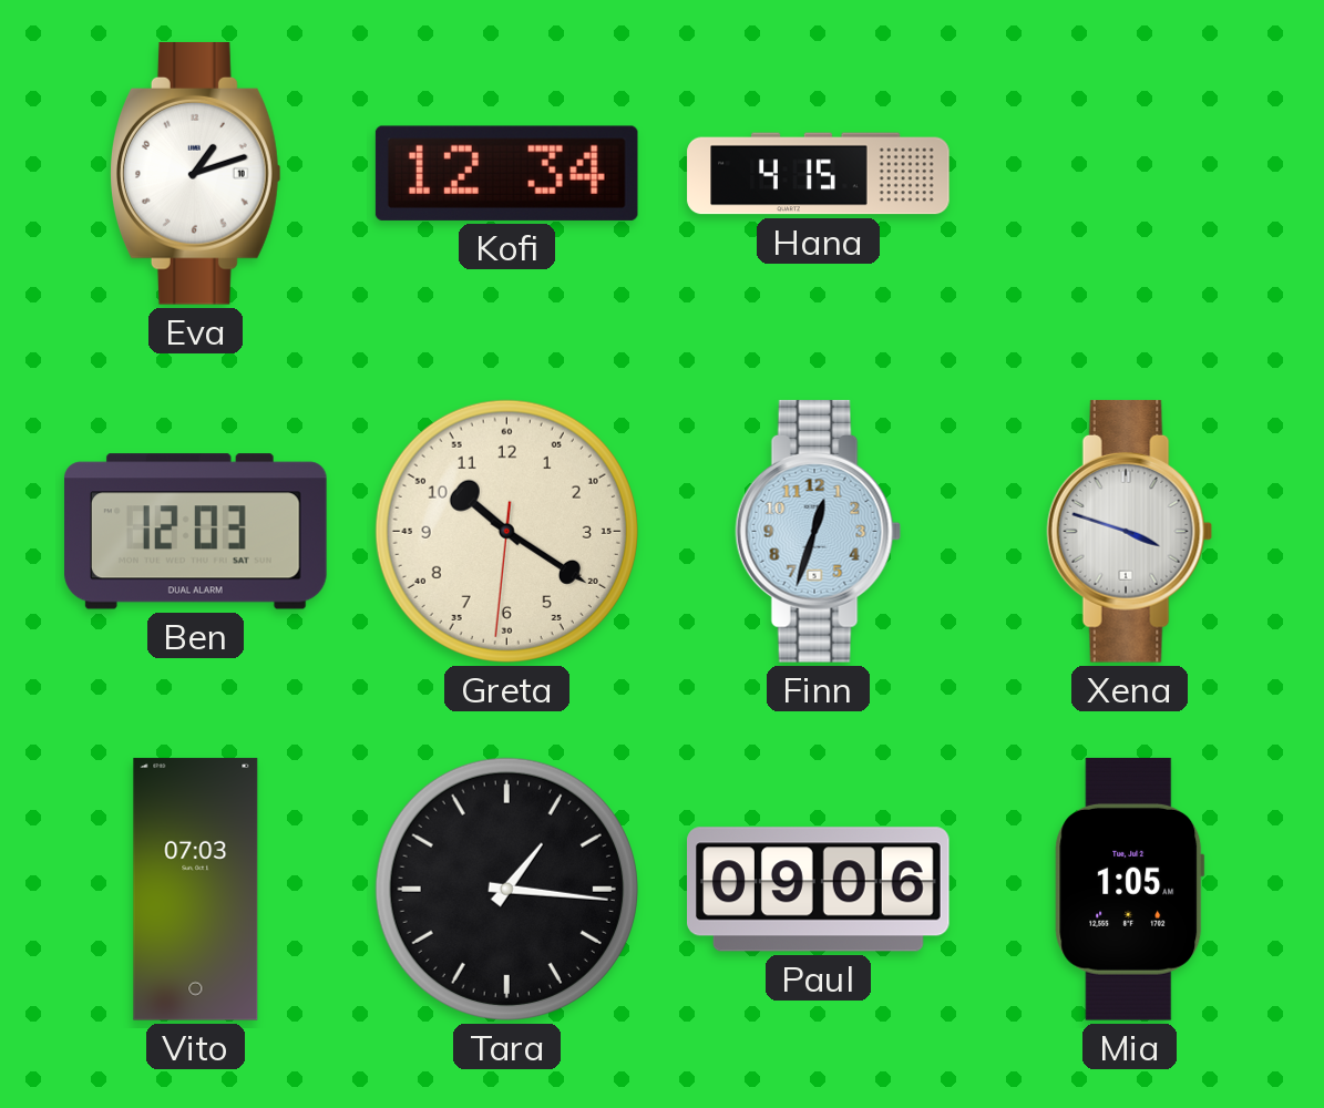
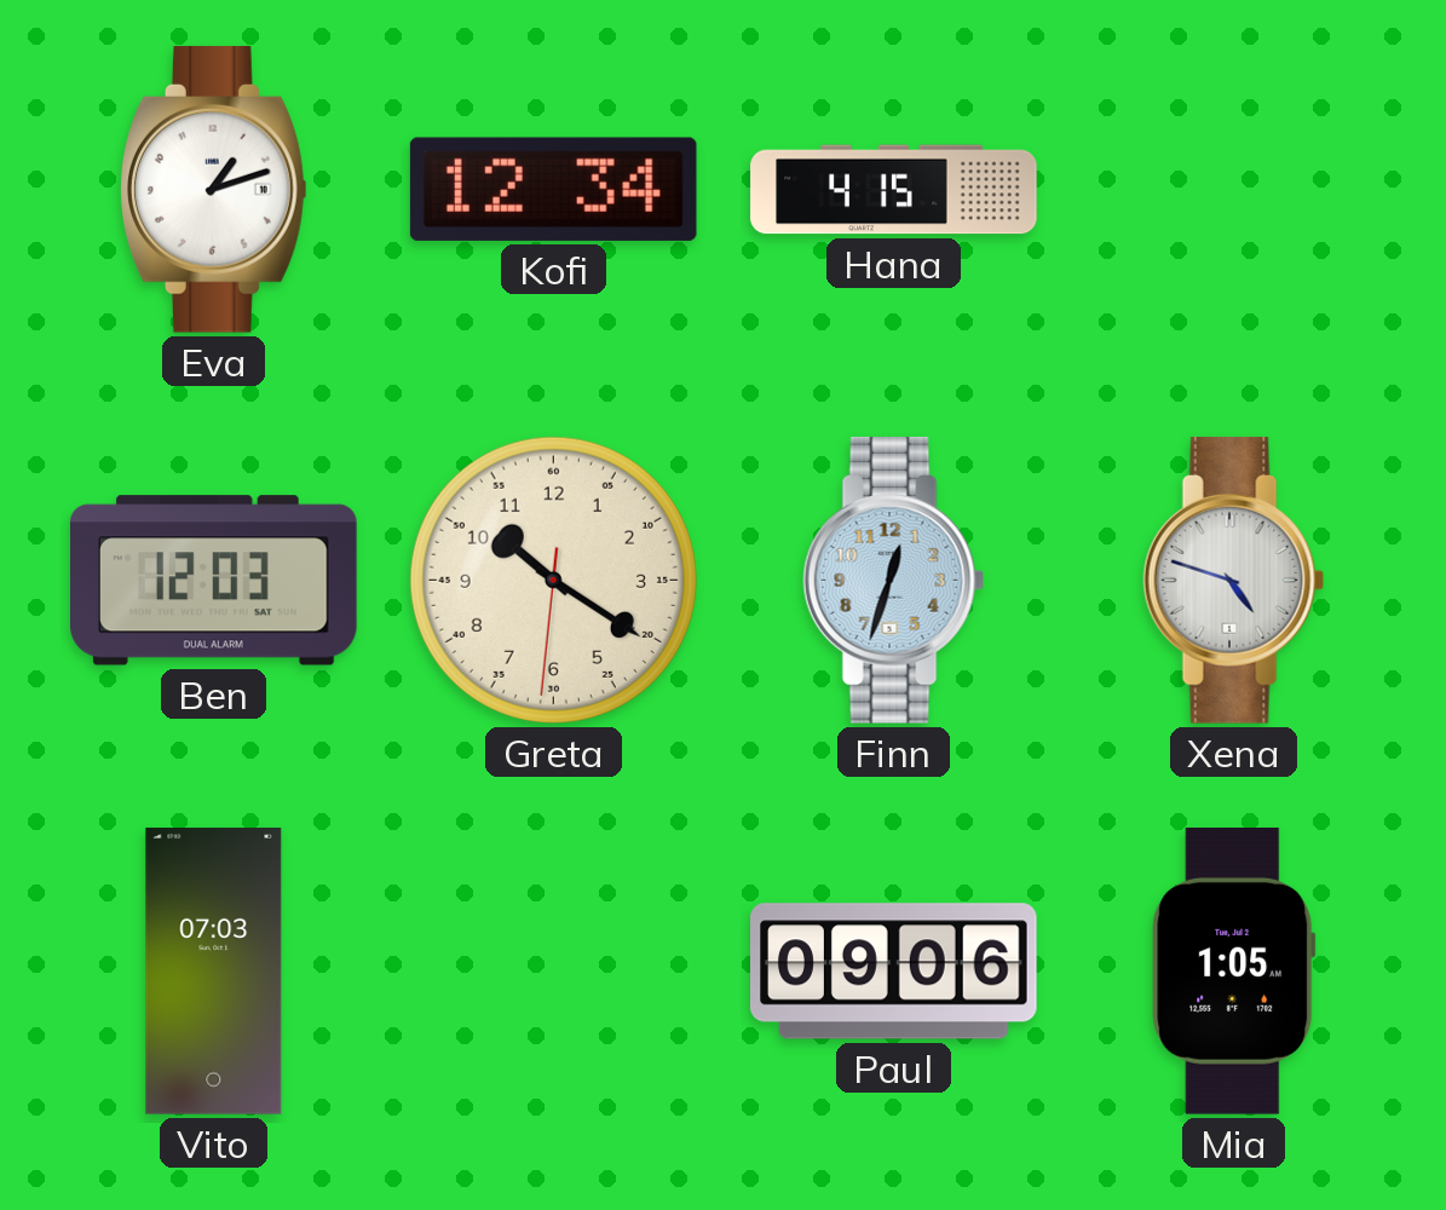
Xena: 3:48 -> 4:48 (1234, 580)
Tara: 1:16 -> none (506, 889)
